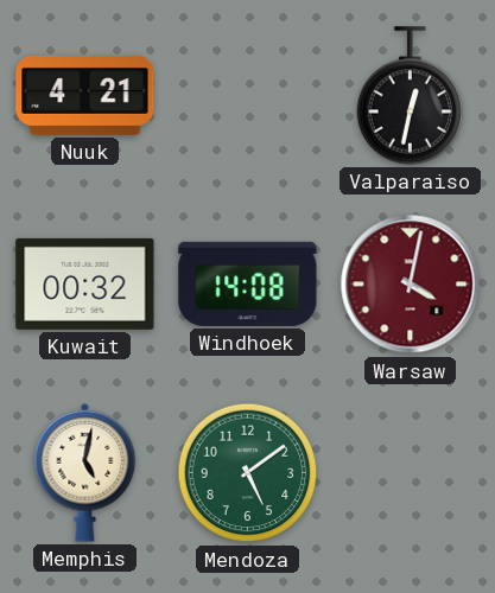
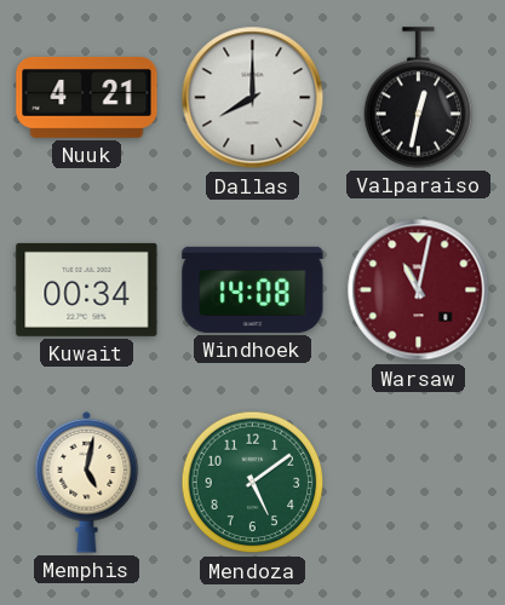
Dallas: none -> 8:00 (253, 98)
Kuwait: 00:32 -> 00:34 (87, 289)
Warsaw: 4:02 -> 11:02 (419, 290)
